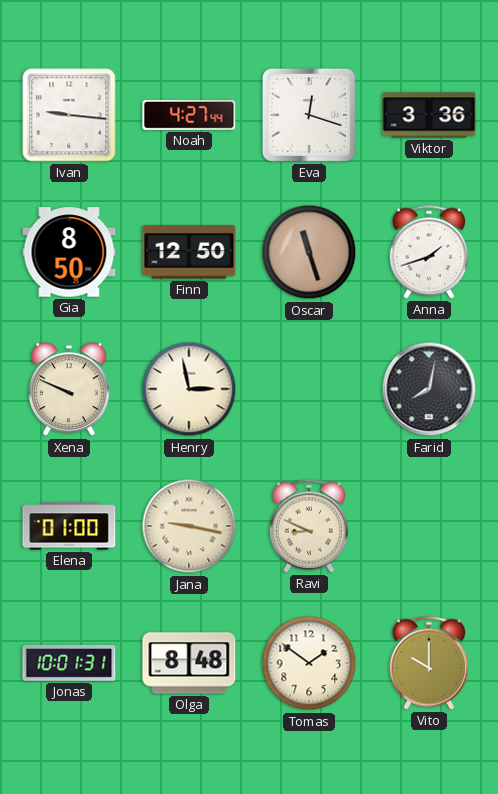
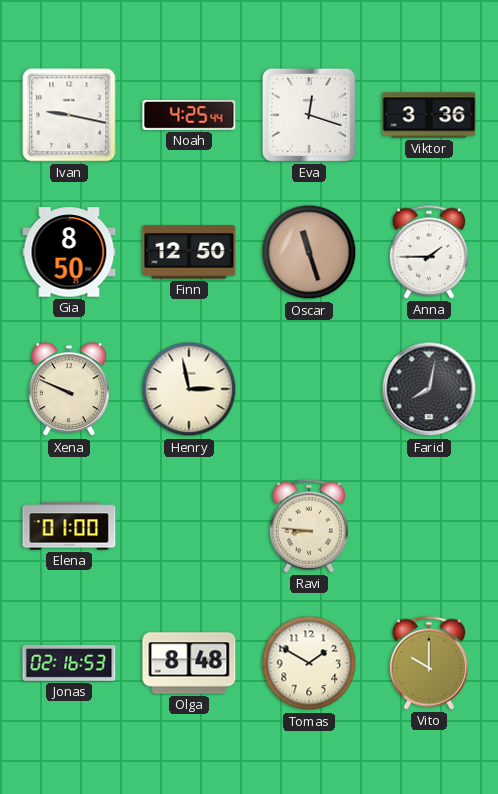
Ivan: 9:16 -> 9:17 (69, 115)
Noah: 4:27 -> 4:25 (189, 115)
Anna: 1:42 -> 1:45 (429, 252)
Jana: 9:17 -> none (189, 526)
Ravi: 8:49 -> 8:46 (309, 526)
Jonas: 10:01 -> 02:16 (69, 664)
Tomas: 1:51 -> 1:50 (309, 663)
